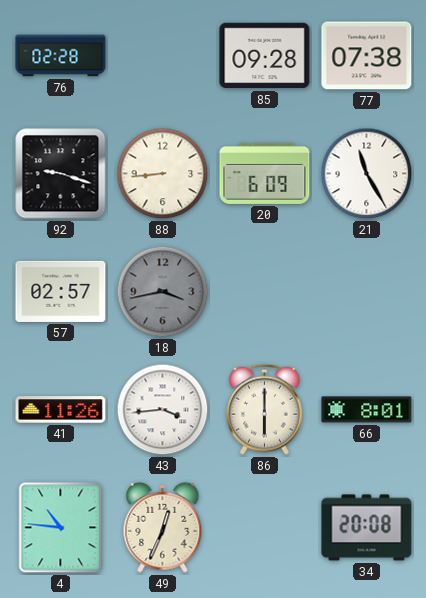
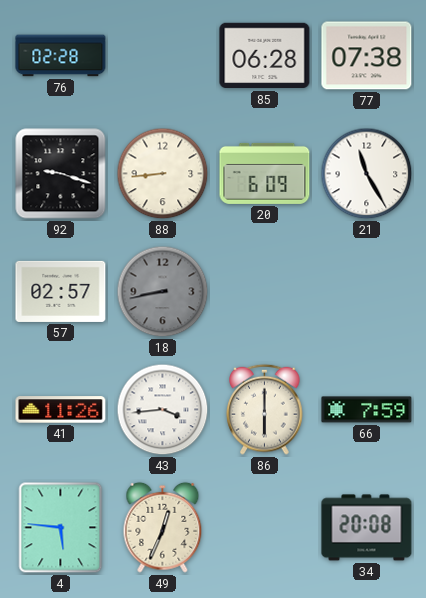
85: 09:28 -> 06:28 (265, 56)
18: 3:43 -> 8:43 (163, 292)
66: 8:01 -> 7:59 (367, 410)
4: 10:46 -> 5:46 (61, 528)
